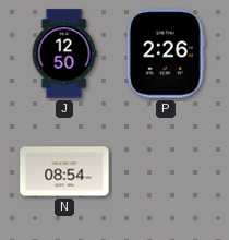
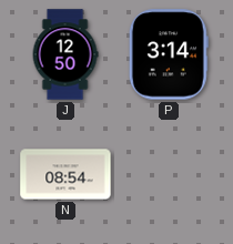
P: 2:26 -> 3:14 (169, 54)
